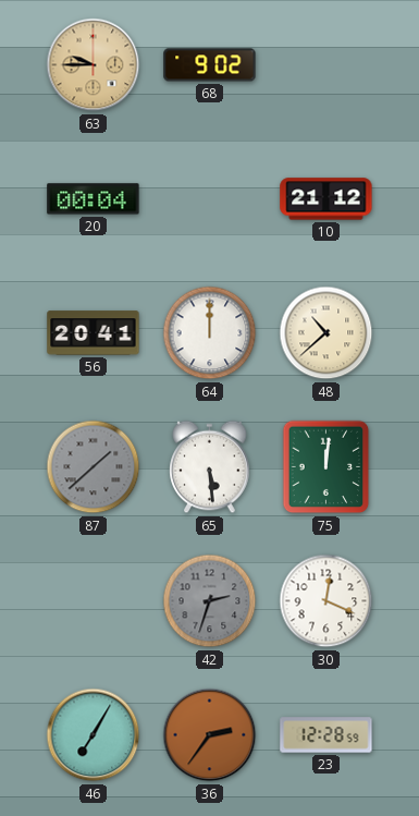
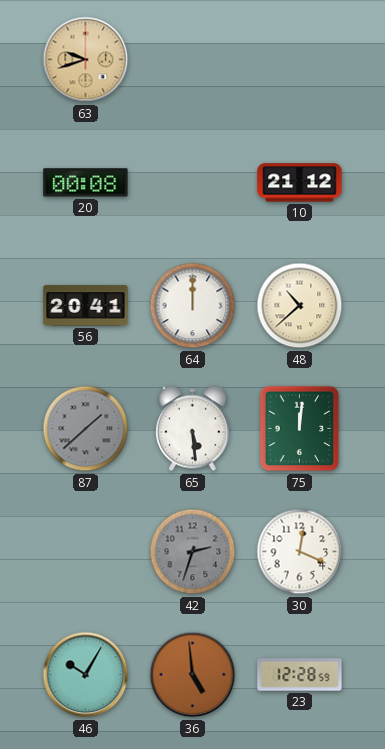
63: 9:45 -> 9:42 (86, 60)
68: 9:02 -> none (210, 65)
20: 00:04 -> 00:08 (86, 183)
46: 7:05 -> 10:05 (86, 675)
36: 2:36 -> 4:59 (193, 675)
